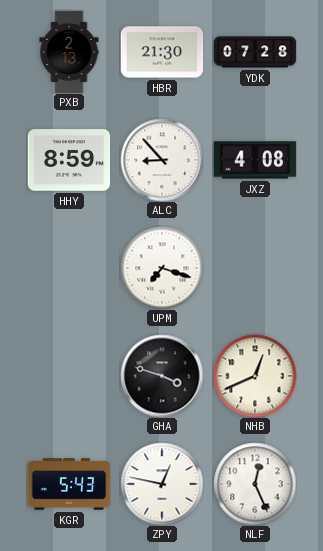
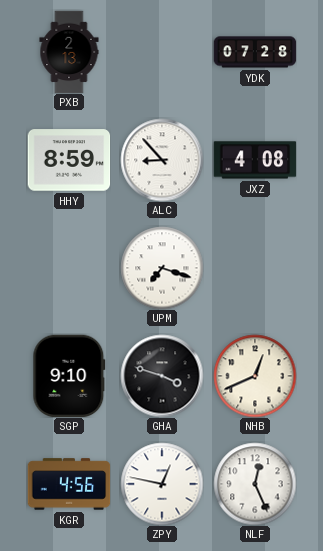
HBR: 21:30 -> none (162, 52)
SGP: none -> 9:10 (69, 376)
KGR: 5:43 -> 4:56 (69, 484)
